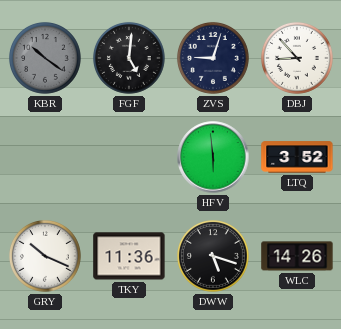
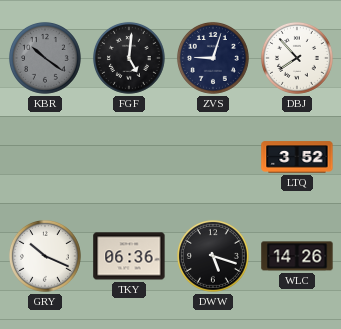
DBJ: 8:53 -> 7:53 (297, 58)
HFV: 5:59 -> none (213, 157)
TKY: 11:36 -> 06:36 (129, 256)
